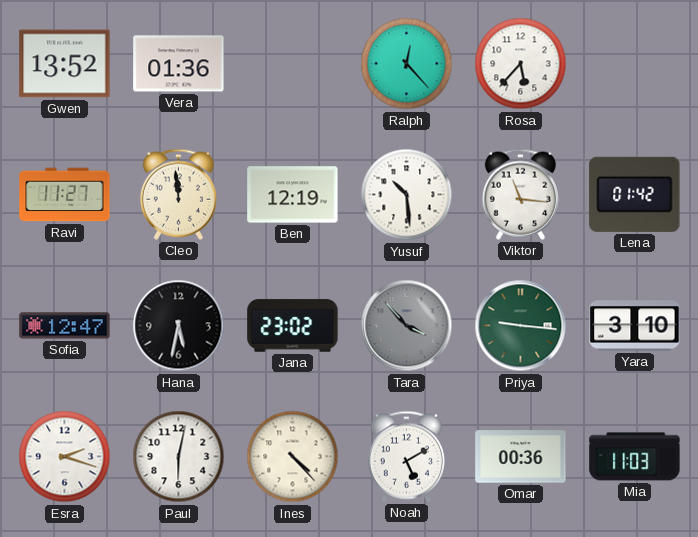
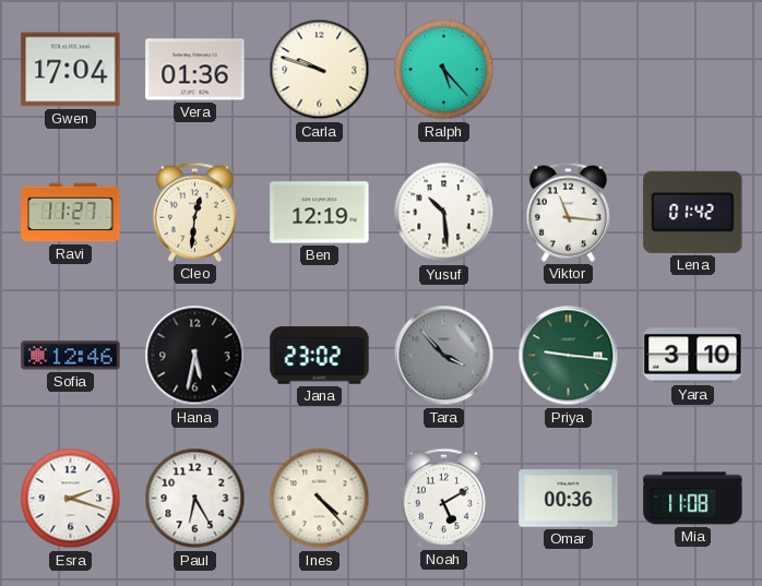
Gwen: 13:52 -> 17:04 (71, 70)
Carla: none -> 9:48 (320, 70)
Ralph: 12:23 -> 5:23 (444, 70)
Rosa: 5:37 -> none (521, 64)
Cleo: 11:59 -> 12:31 (194, 212)
Sofia: 12:47 -> 12:46 (71, 356)
Paul: 6:02 -> 6:25 (195, 499)
Mia: 11:03 -> 11:08 (693, 499)
